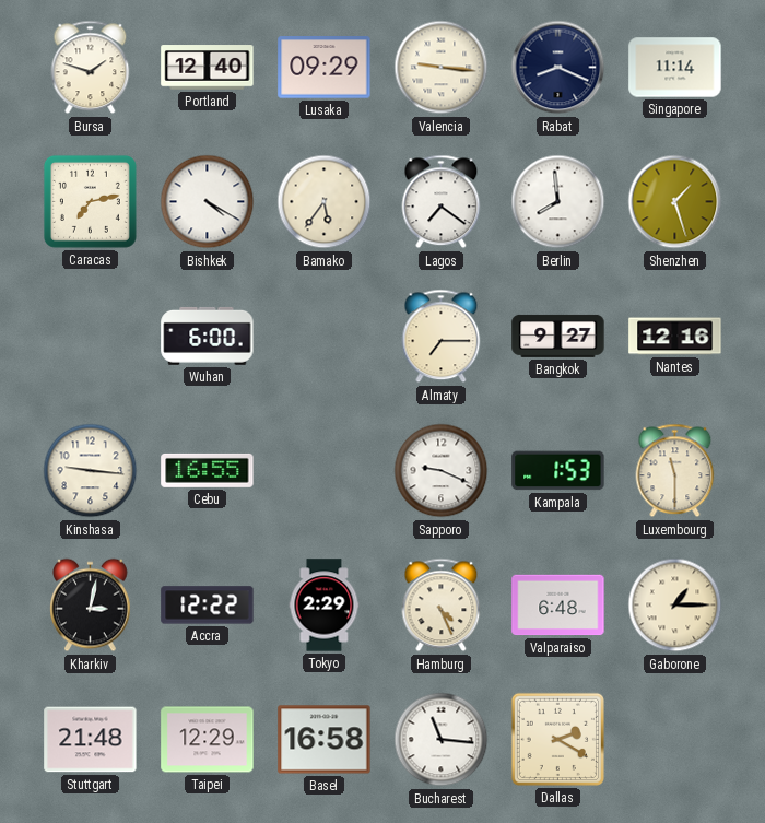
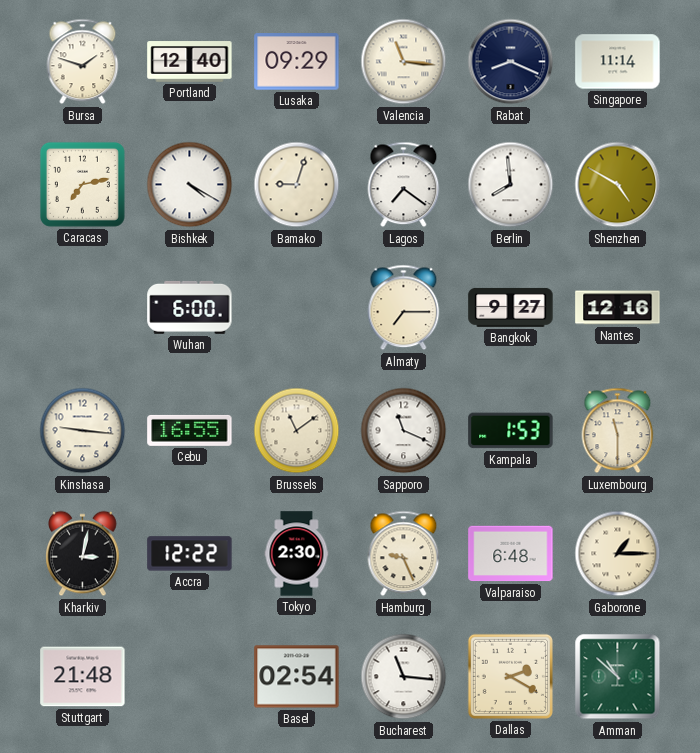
Valencia: 9:16 -> 11:16 (404, 62)
Bamako: 5:36 -> 9:03 (297, 185)
Shenzhen: 1:27 -> 4:50 (618, 185)
Brussels: none -> 11:09 (297, 431)
Sapporo: 9:19 -> 11:19 (404, 431)
Tokyo: 2:29 -> 2:30 (297, 554)
Hamburg: 4:26 -> 9:26 (404, 554)
Taipei: 12:29 -> none (208, 740)
Basel: 16:58 -> 02:54 (297, 677)
Amman: none -> 10:52 (618, 677)
